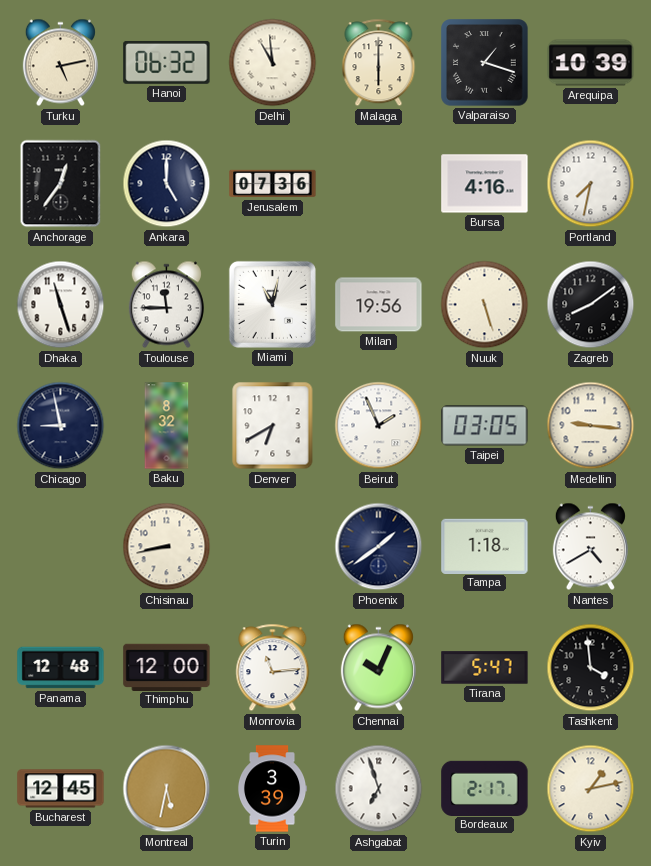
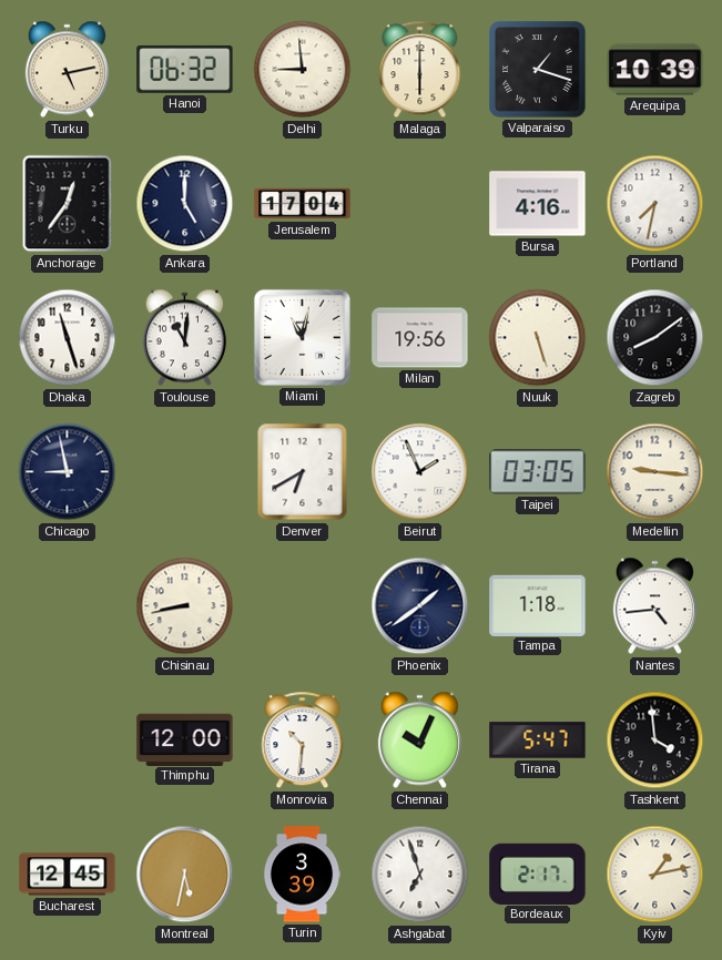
Delhi: 10:59 -> 8:59 (303, 70)
Jerusalem: 07:36 -> 17:04 (303, 204)
Toulouse: 11:45 -> 11:01 (184, 338)
Baku: 8:32 -> none (167, 426)
Nantes: 4:40 -> 4:44 (654, 606)
Panama: 12:48 -> none (61, 668)
Monrovia: 11:14 -> 10:31 (303, 741)
